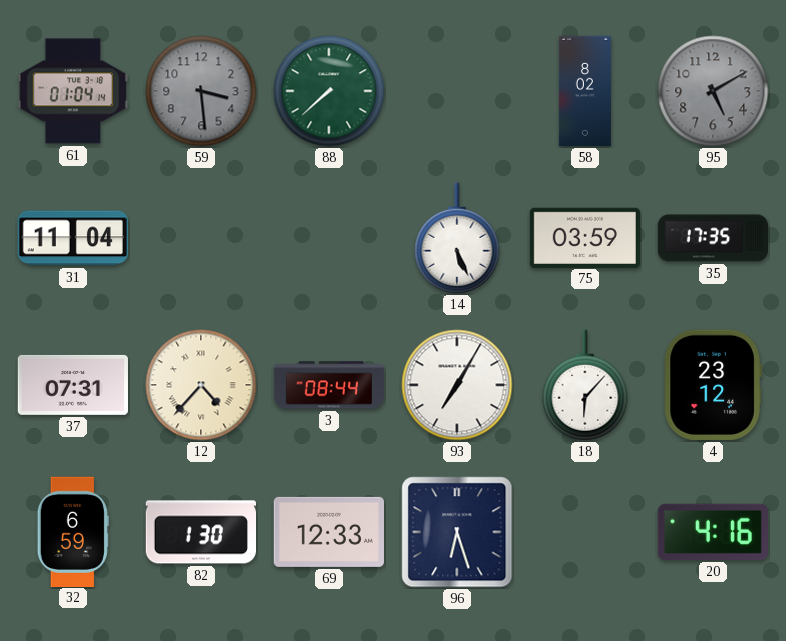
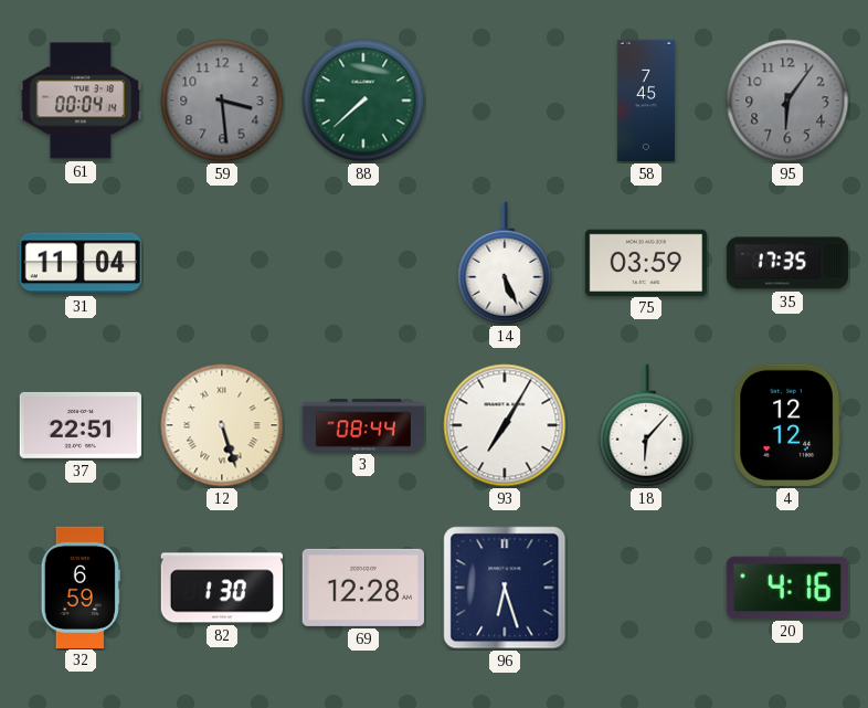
61: 01:04 -> 00:04 (81, 101)
58: 8:02 -> 7:45 (646, 101)
95: 5:10 -> 6:06 (787, 101)
37: 07:31 -> 22:51 (81, 425)
12: 4:37 -> 5:27 (222, 425)
4: 23:12 -> 12:12 (787, 425)
69: 12:33 -> 12:28 (363, 588)
